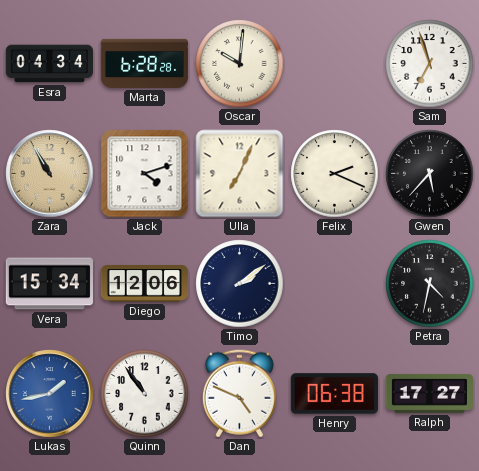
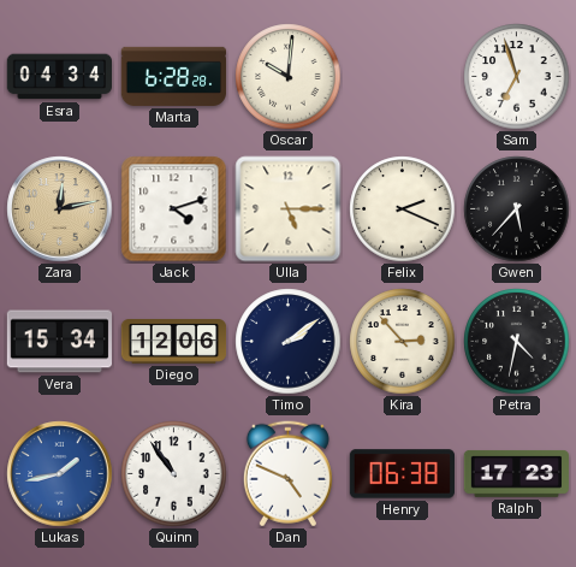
Zara: 10:55 -> 12:13 (60, 209)
Ulla: 7:04 -> 5:15 (289, 209)
Kira: none -> 2:53 (403, 342)
Ralph: 17:27 -> 17:23 (516, 474)
